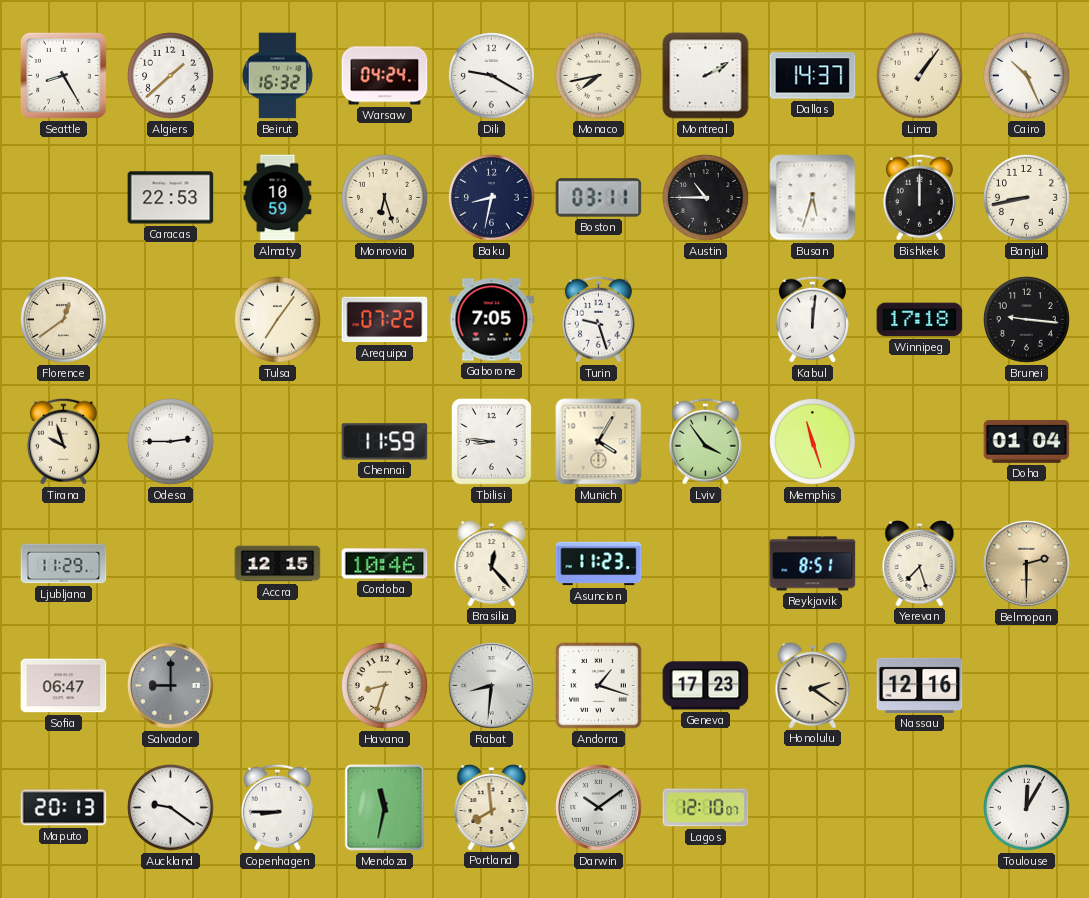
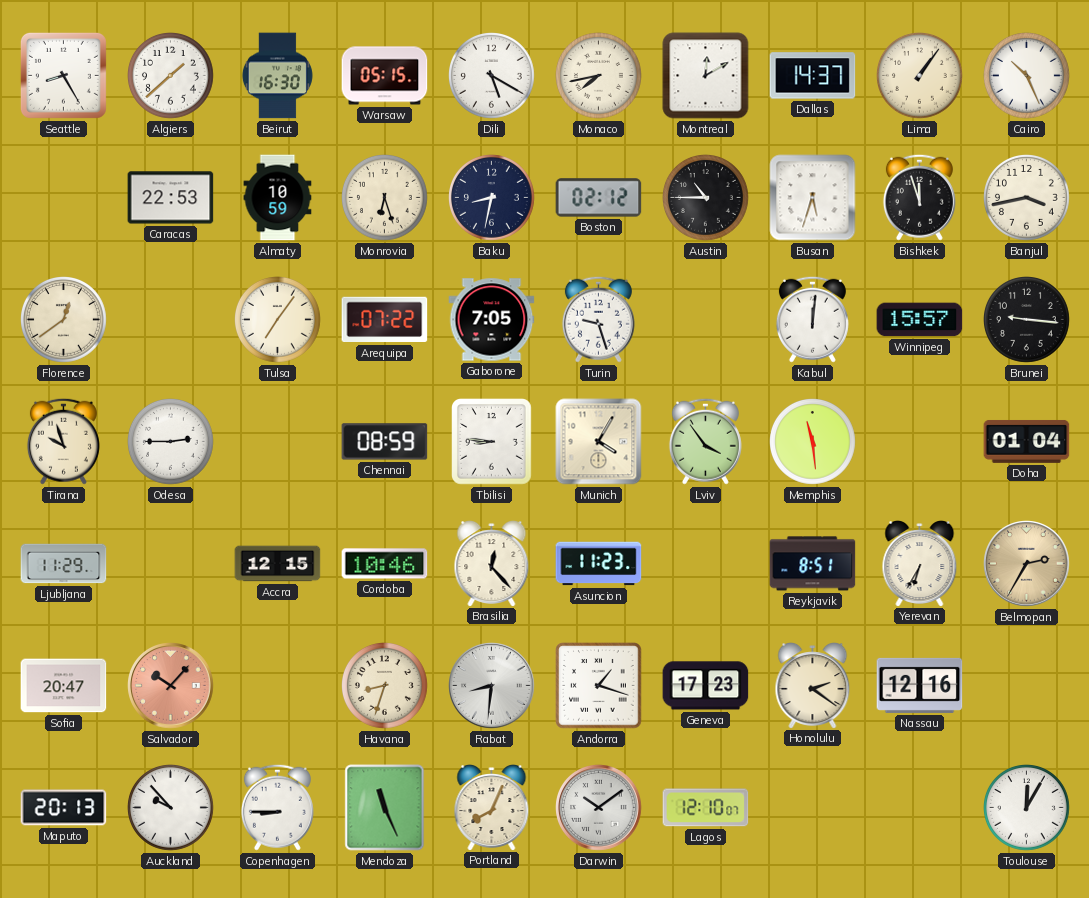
Beirut: 16:32 -> 16:30 (277, 76)
Warsaw: 04:24 -> 05:15 (385, 76)
Dili: 9:20 -> 5:20 (492, 76)
Montreal: 2:10 -> 12:10 (706, 76)
Boston: 03:11 -> 02:12 (599, 198)
Bishkek: 12:00 -> 11:57 (919, 197)
Banjul: 8:43 -> 3:43 (1027, 198)
Winnipeg: 17:18 -> 15:57 (920, 320)
Chennai: 11:59 -> 08:59 (385, 442)
Memphis: 11:27 -> 11:29 (813, 442)
Yerevan: 7:27 -> 6:35 (920, 564)
Belmopan: 2:30 -> 2:35 (1027, 564)
Sofia: 06:47 -> 20:47 (64, 686)
Salvador: 9:00 -> 10:07 (171, 686)
Salvador dial: grey -> salmon (171, 686)
Auckland: 9:21 -> 9:53 (171, 808)
Mendoza: 11:32 -> 11:26 (385, 808)
Portland: 7:59 -> 8:04 (492, 808)
